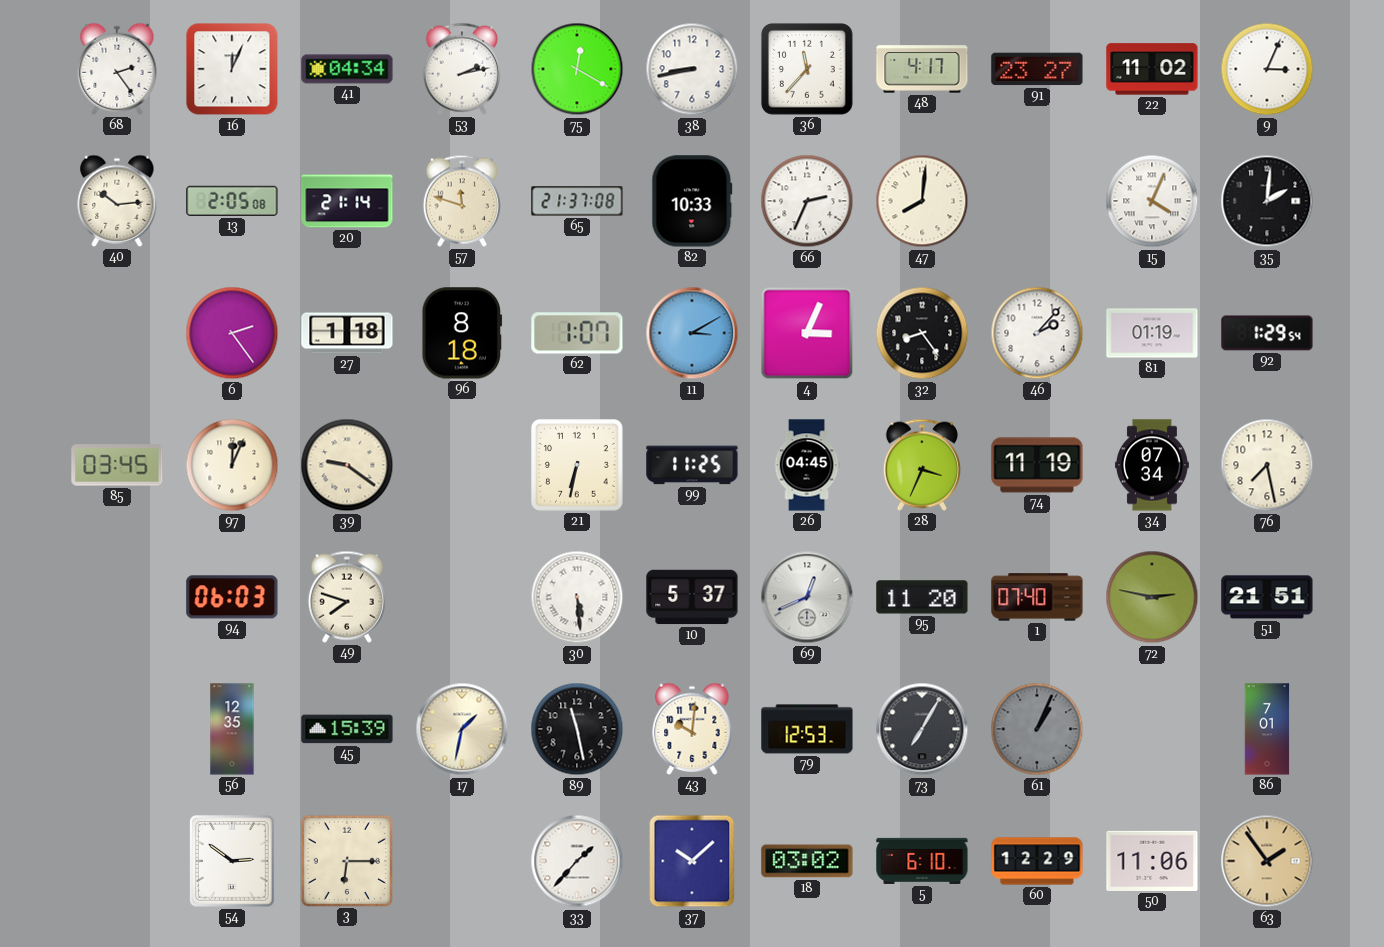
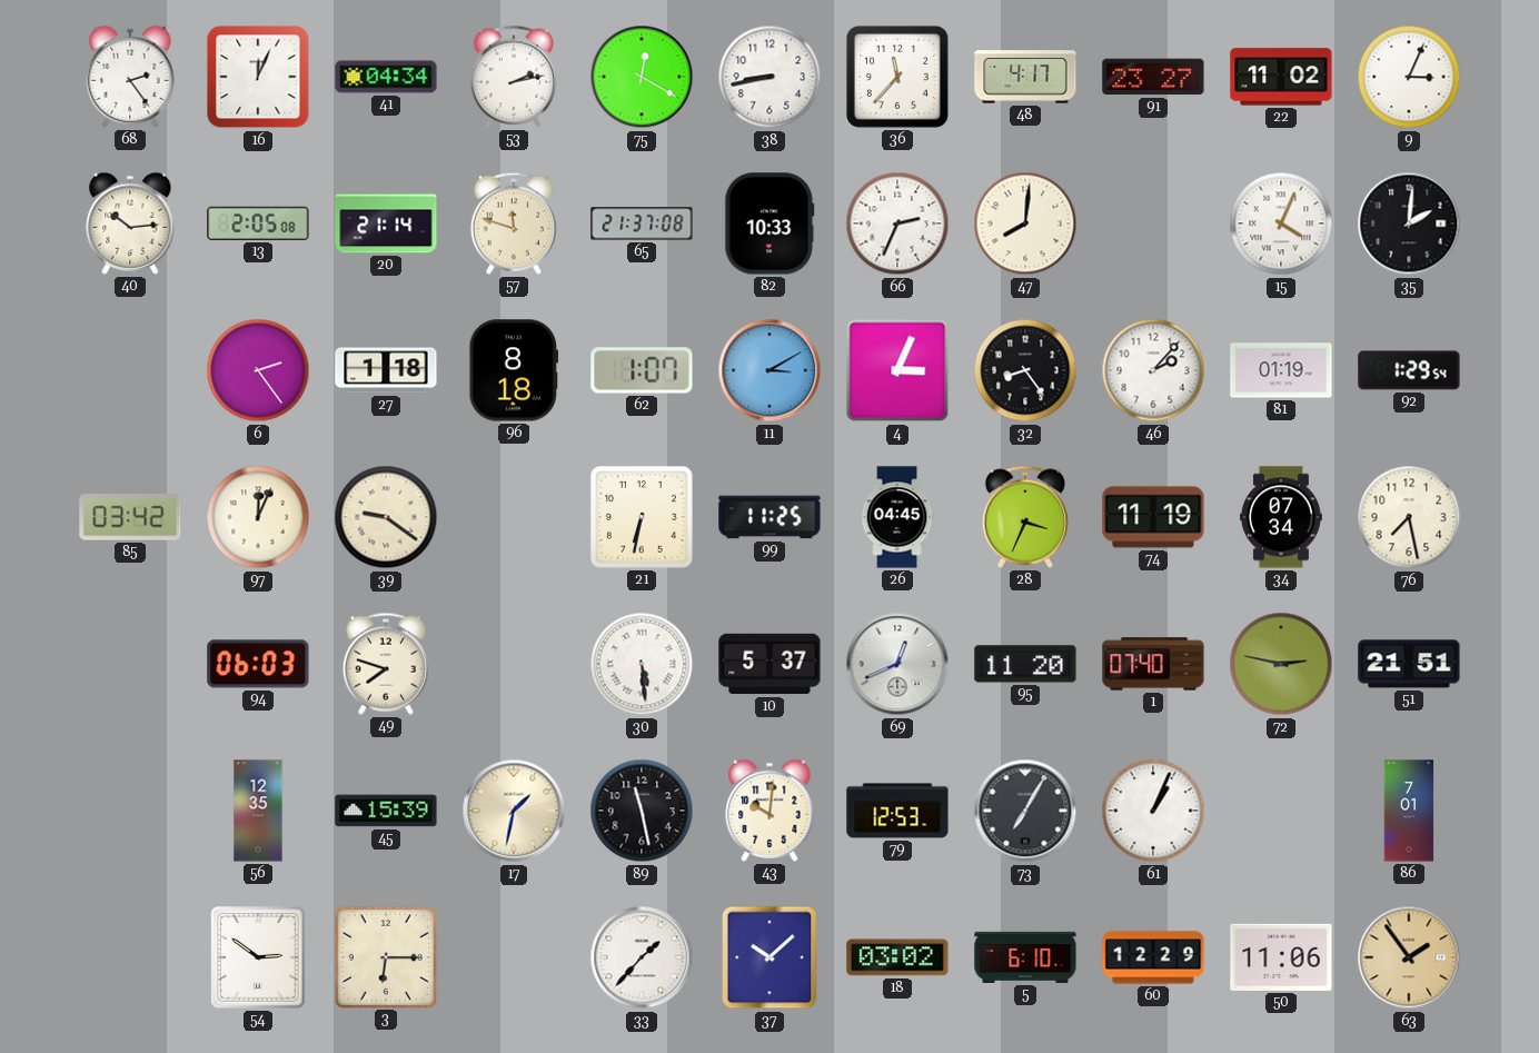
85: 03:45 -> 03:42 (130, 517)
61 dial: grey -> white (1153, 811)
